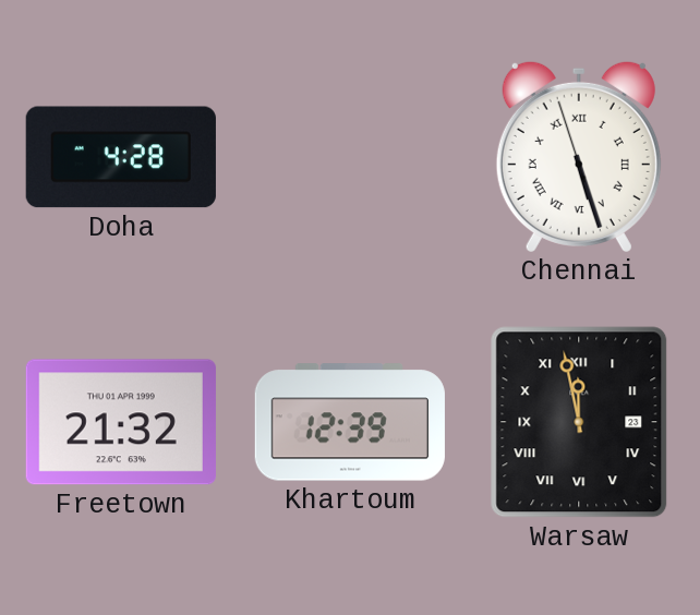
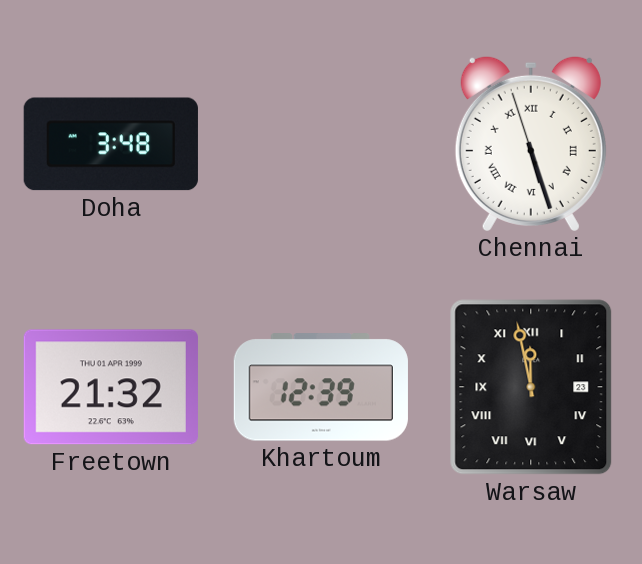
Doha: 4:28 -> 3:48 (111, 144)
